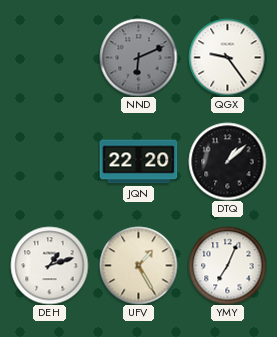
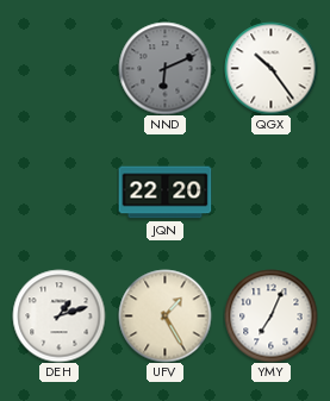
QGX: 9:24 -> 10:24 (270, 68)
DTQ: 1:08 -> none (227, 161)
